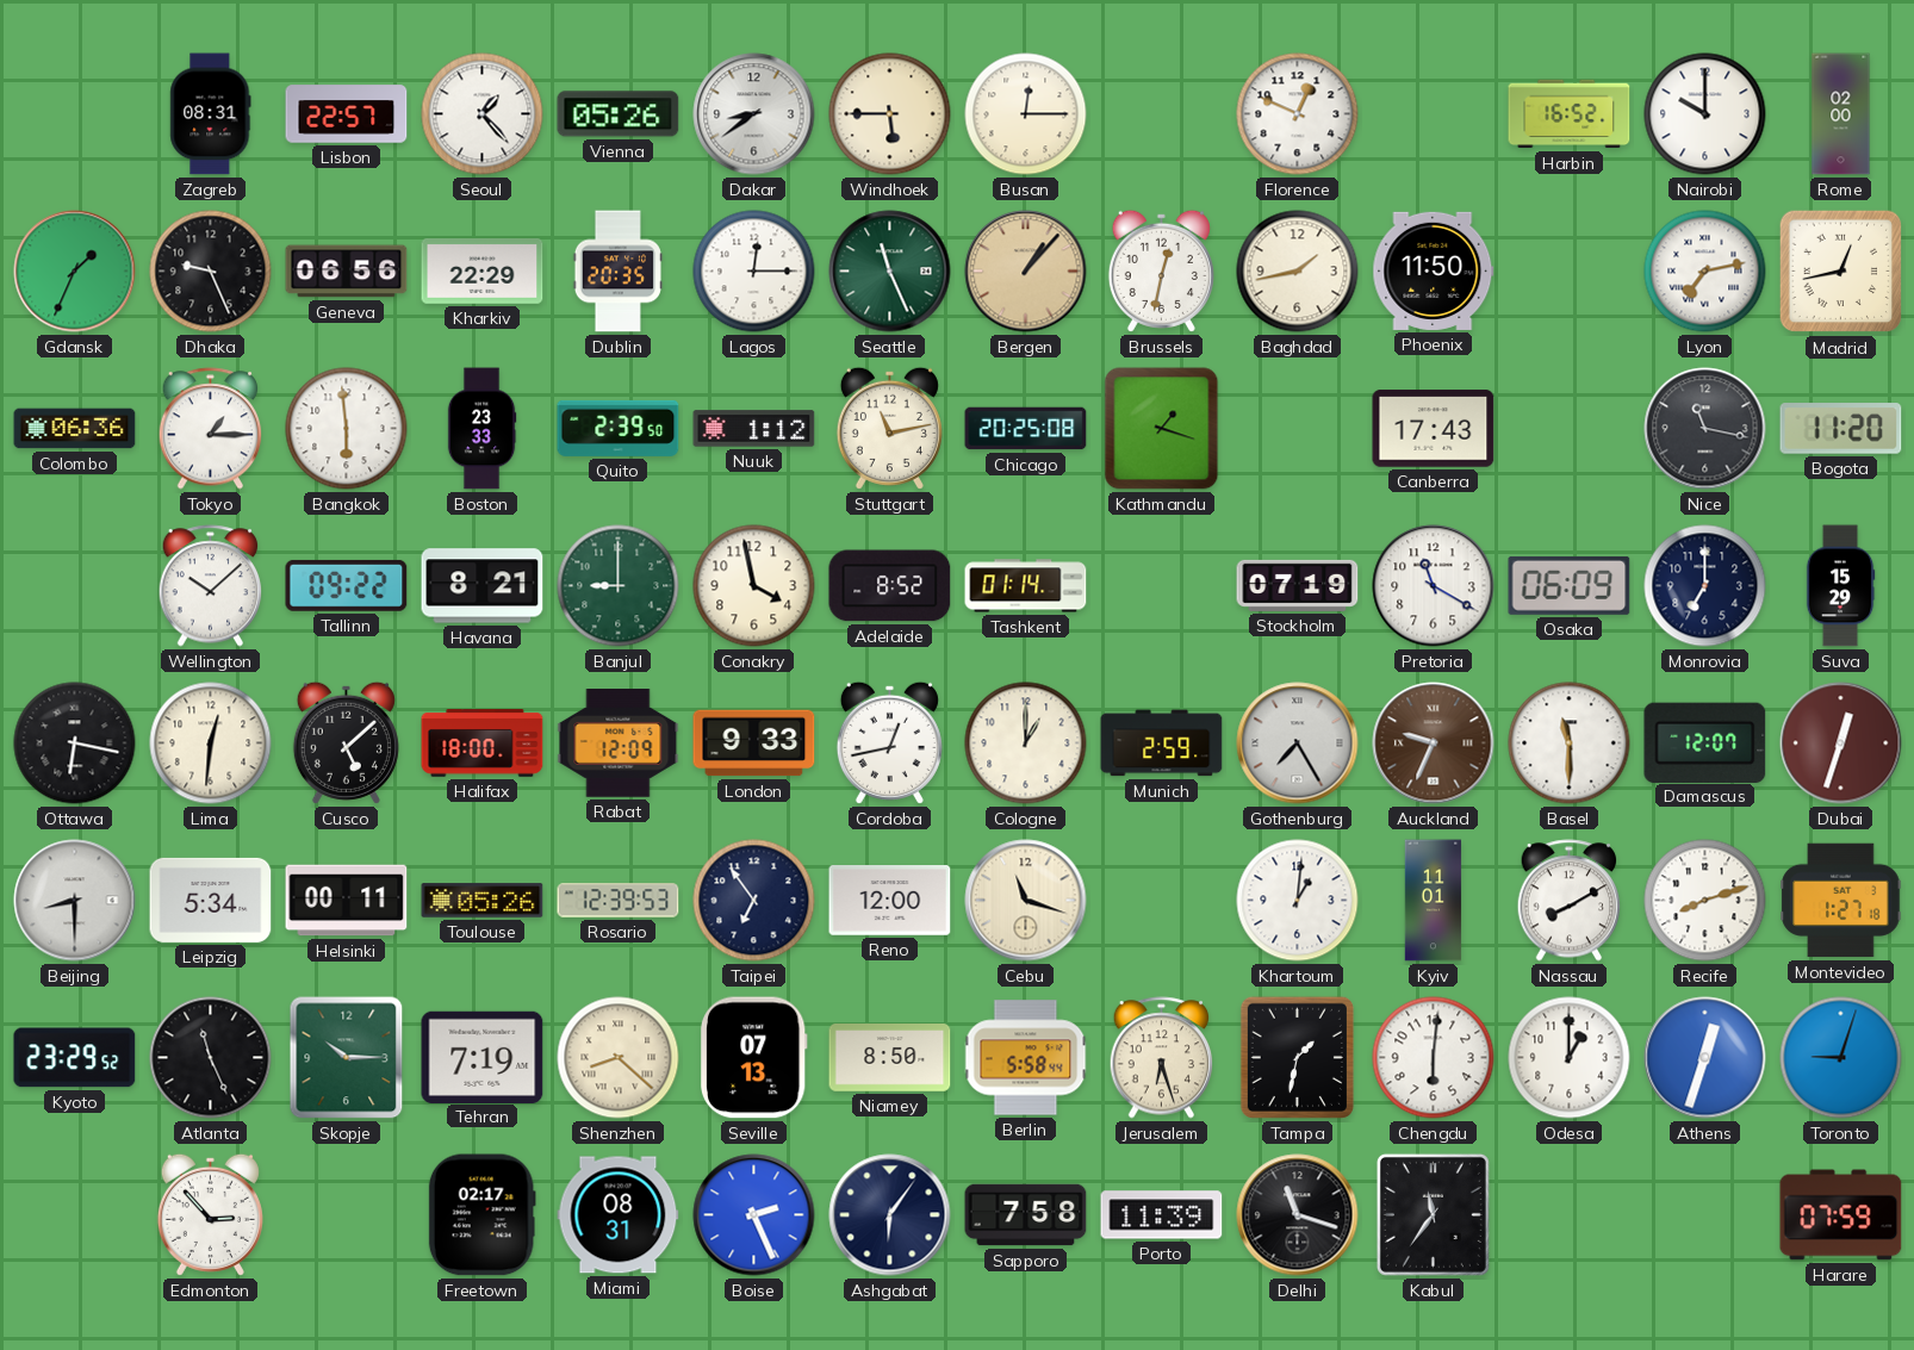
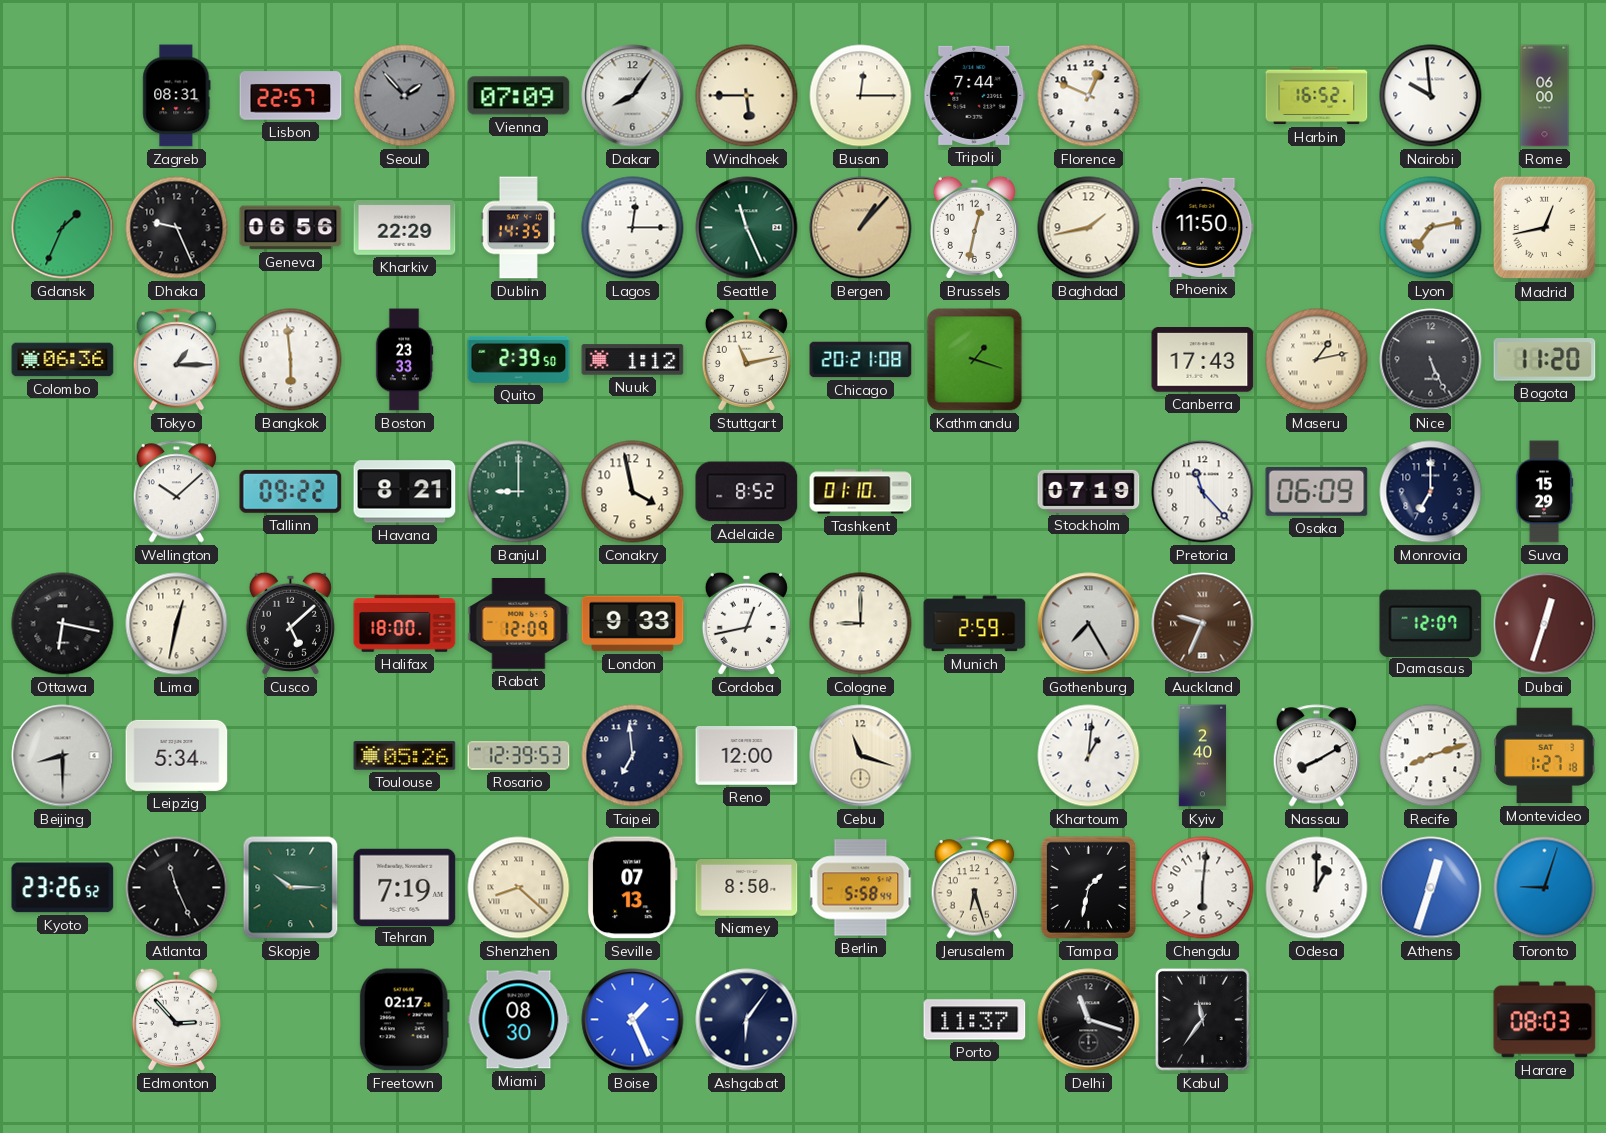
Seoul: 1:23 -> 1:53 (405, 96)
Seoul dial: white -> grey (405, 96)
Vienna: 05:26 -> 07:09 (519, 96)
Dakar: 8:39 -> 8:06 (633, 96)
Tripoli: none -> 7:44 (975, 95)
Nairobi: 10:00 -> 9:59 (1431, 96)
Rome: 02:00 -> 06:00 (1545, 96)
Dublin: 20:35 -> 14:35 (518, 228)
Chicago: 20:25 -> 20:21 (861, 360)
Maseru: none -> 1:13 (1317, 360)
Nice: 11:17 -> 5:26 (1431, 360)
Tashkent: 01:14 -> 01:10 (861, 492)
Pretoria: 11:20 -> 11:23 (1203, 492)
Lima: 12:31 -> 12:32 (177, 624)
Cologne: 1:00 -> 9:00 (861, 624)
Basel: 11:30 -> none (1570, 744)
Helsinki: 00:11 -> none (347, 901)
Taipei: 6:54 -> 6:59 (633, 756)
Kyiv: 11:01 -> 2:40 (1203, 756)
Kyoto: 23:29 -> 23:26 (63, 888)
Miami: 08:31 -> 08:30 (519, 1020)
Boise: 2:26 -> 1:26 (633, 1020)
Sapporo: 7:58 -> none (1026, 1215)
Porto: 11:39 -> 11:37 (975, 1020)
Harare: 07:59 -> 08:03 (1545, 1020)
